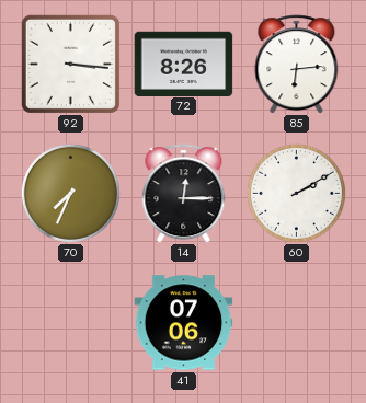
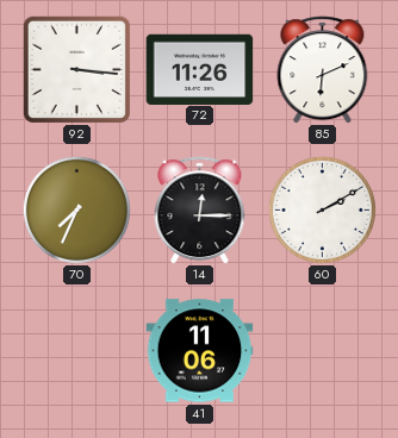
72: 8:26 -> 11:26 (200, 69)
85: 6:14 -> 6:11 (323, 70)
41: 07:06 -> 11:06 (200, 351)
